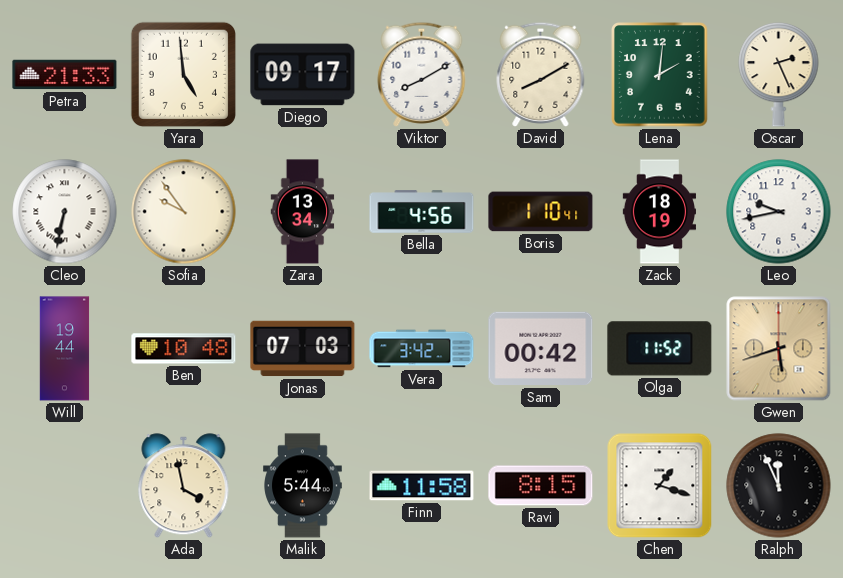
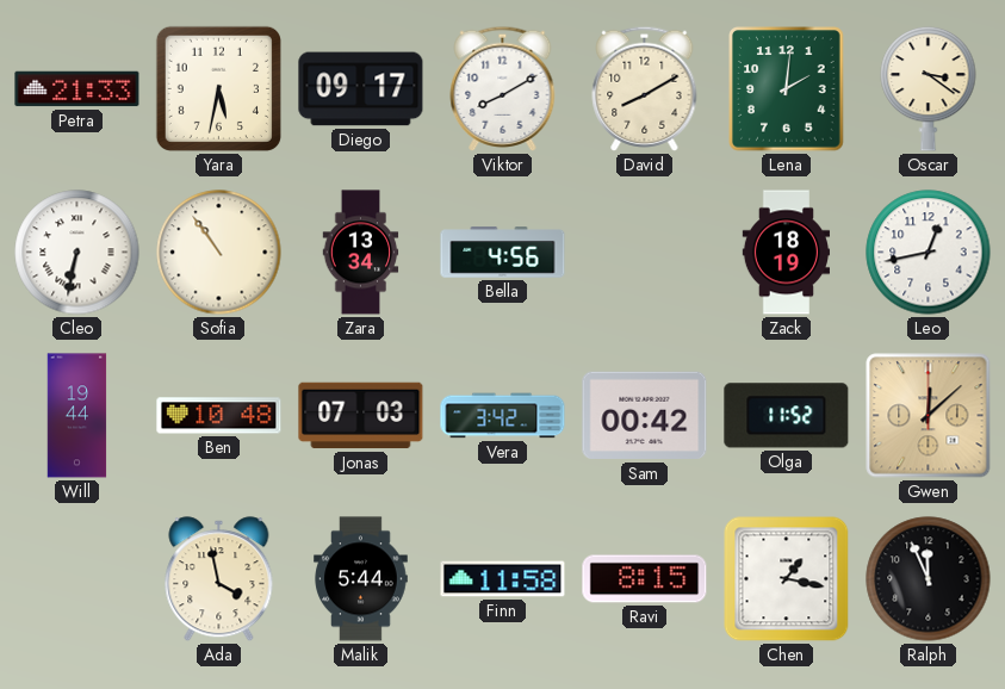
Yara: 4:59 -> 5:32 (218, 88)
Oscar: 2:26 -> 3:21 (929, 88)
Sofia: 9:54 -> 10:54 (219, 253)
Boris: 1:10 -> none (541, 212)
Leo: 9:43 -> 12:43 (929, 253)
Gwen: 5:42 -> 12:08 (929, 416)
Chen: 1:18 -> 1:17 (787, 579)
